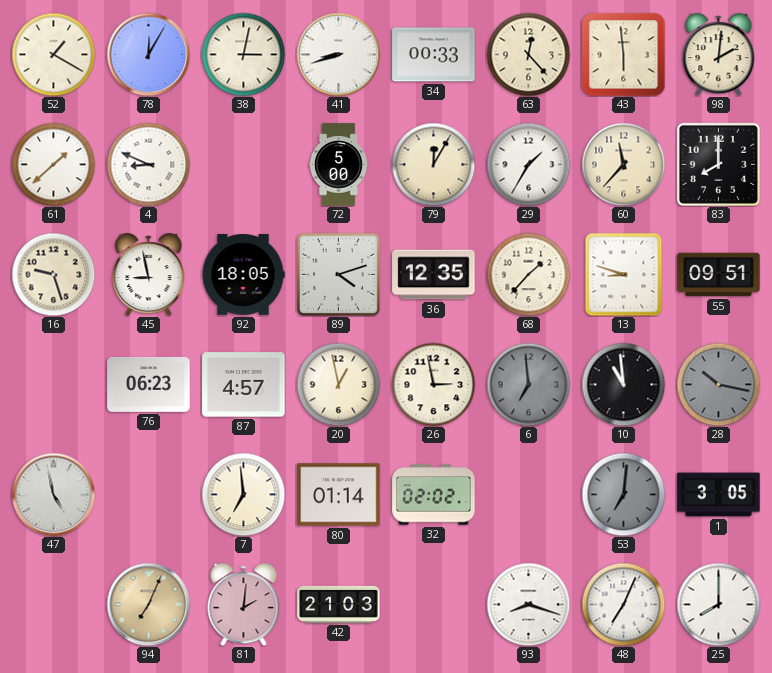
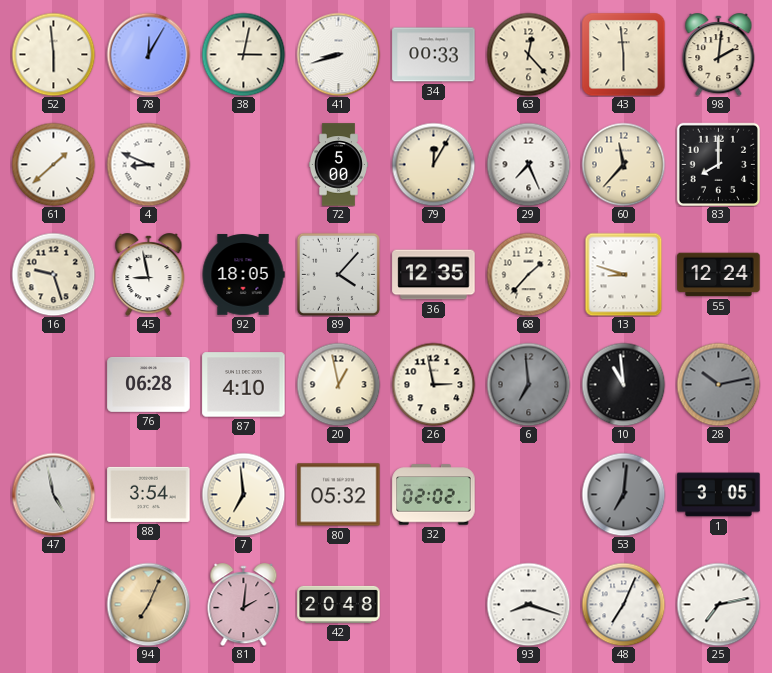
52: 1:20 -> 5:59 (53, 54)
29: 1:35 -> 7:26 (528, 164)
89: 4:12 -> 4:07 (338, 274)
55: 09:51 -> 12:24 (719, 275)
76: 06:23 -> 06:28 (149, 384)
87: 4:57 -> 4:10 (244, 385)
28: 10:17 -> 10:13 (718, 384)
88: none -> 3:54 (149, 494)
80: 01:14 -> 05:32 (339, 495)
42: 21:03 -> 20:48 (339, 604)
25: 8:00 -> 7:13 (718, 604)
